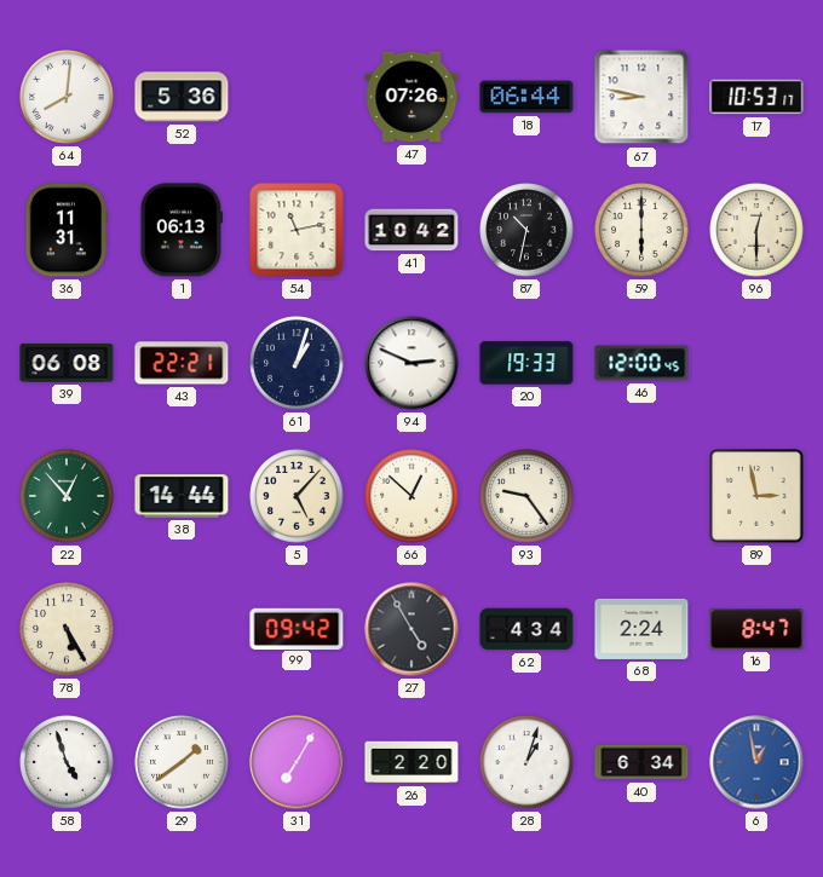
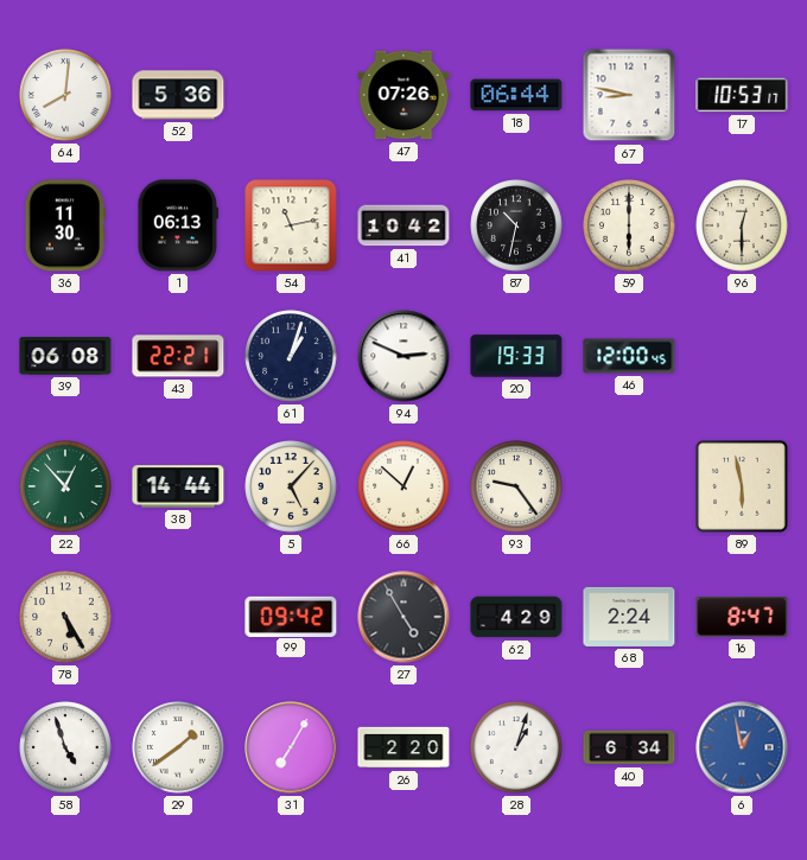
36: 11:31 -> 11:30 (65, 225)
89: 2:58 -> 5:58 (742, 486)
62: 4:34 -> 4:29 (516, 617)
